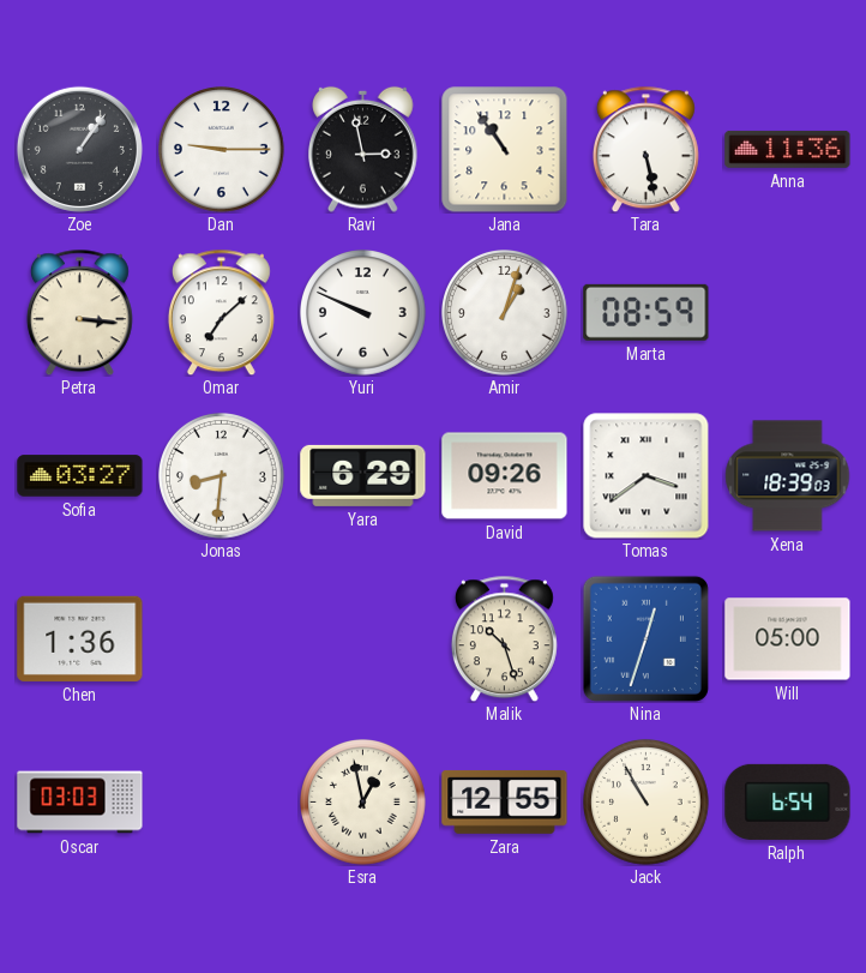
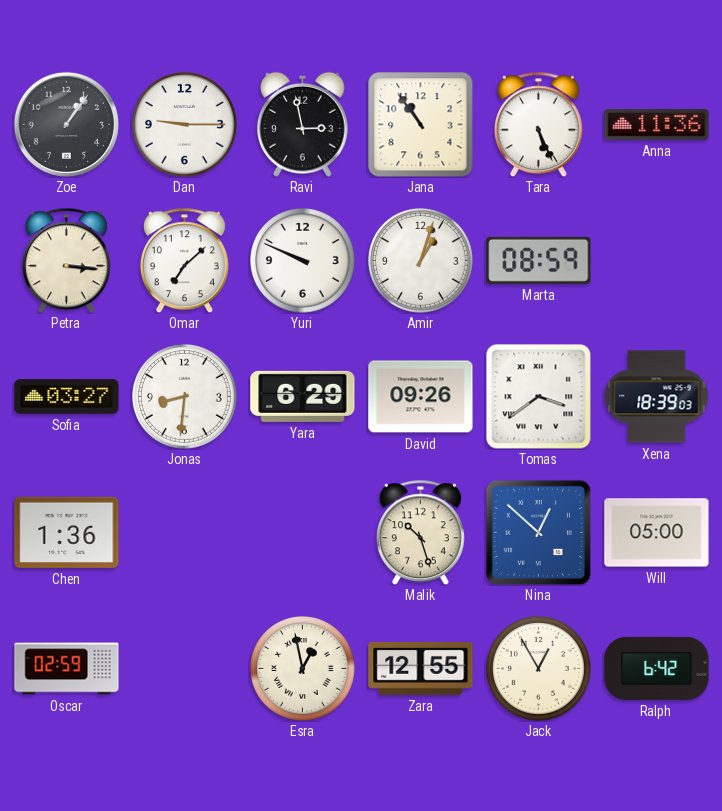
Tara: 5:28 -> 5:26 (538, 124)
Nina: 12:33 -> 12:52 (538, 532)
Oscar: 03:03 -> 02:59 (67, 669)
Jack: 10:55 -> 12:55 (539, 669)
Ralph: 6:54 -> 6:42 (657, 668)
